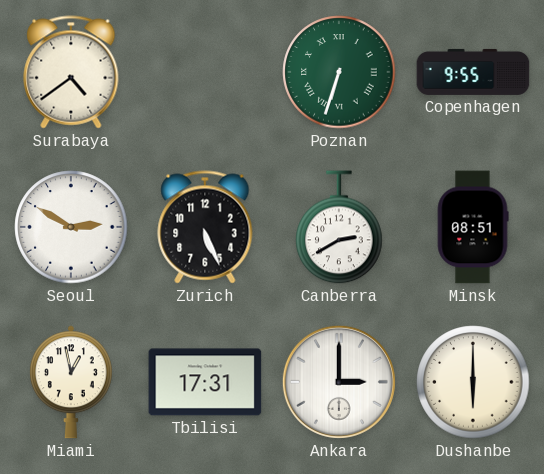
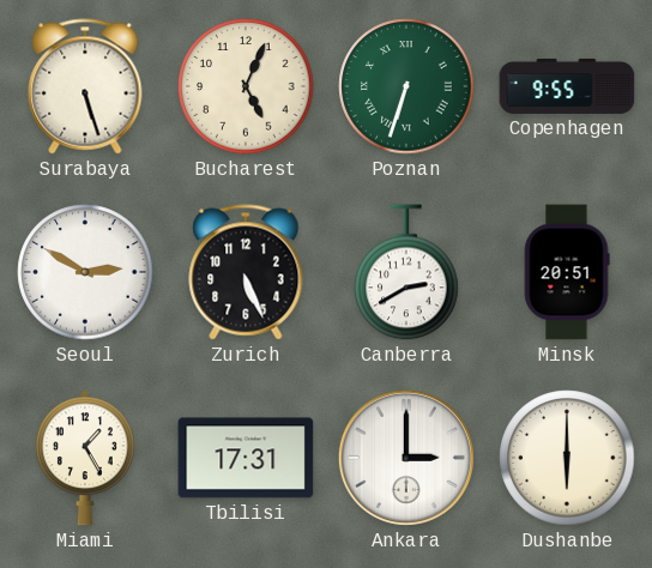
Surabaya: 4:39 -> 5:27 (85, 86)
Bucharest: none -> 5:04 (246, 86)
Minsk: 08:51 -> 20:51 (567, 272)
Miami: 12:58 -> 1:25 (85, 458)
